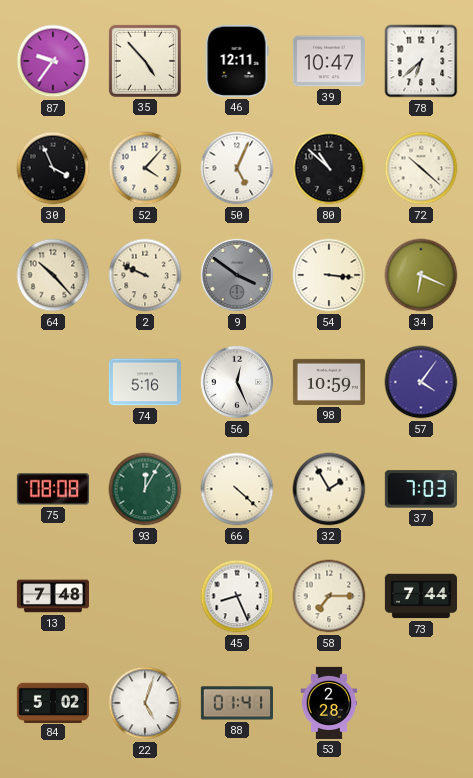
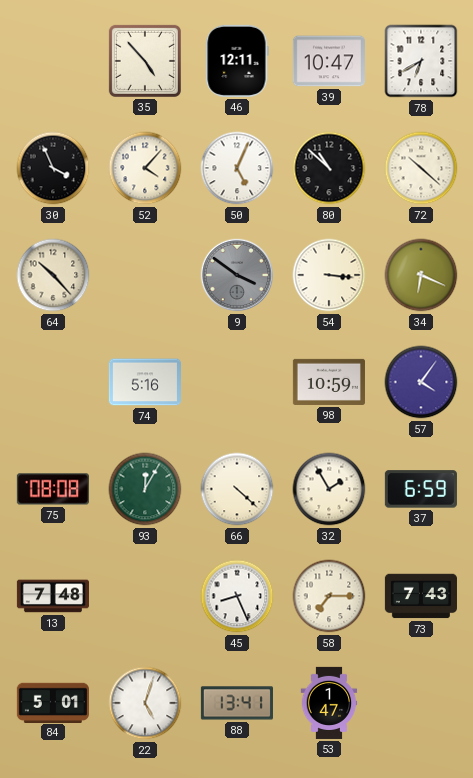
87: 9:36 -> none (53, 61)
78: 6:38 -> 6:40 (421, 61)
2: 9:49 -> none (145, 275)
56: 12:26 -> none (237, 382)
37: 7:03 -> 6:59 (421, 489)
73: 7:44 -> 7:43 (421, 596)
84: 5:02 -> 5:01 (53, 702)
88: 01:41 -> 13:41 (237, 703)
53: 2:28 -> 1:47 (329, 703)
